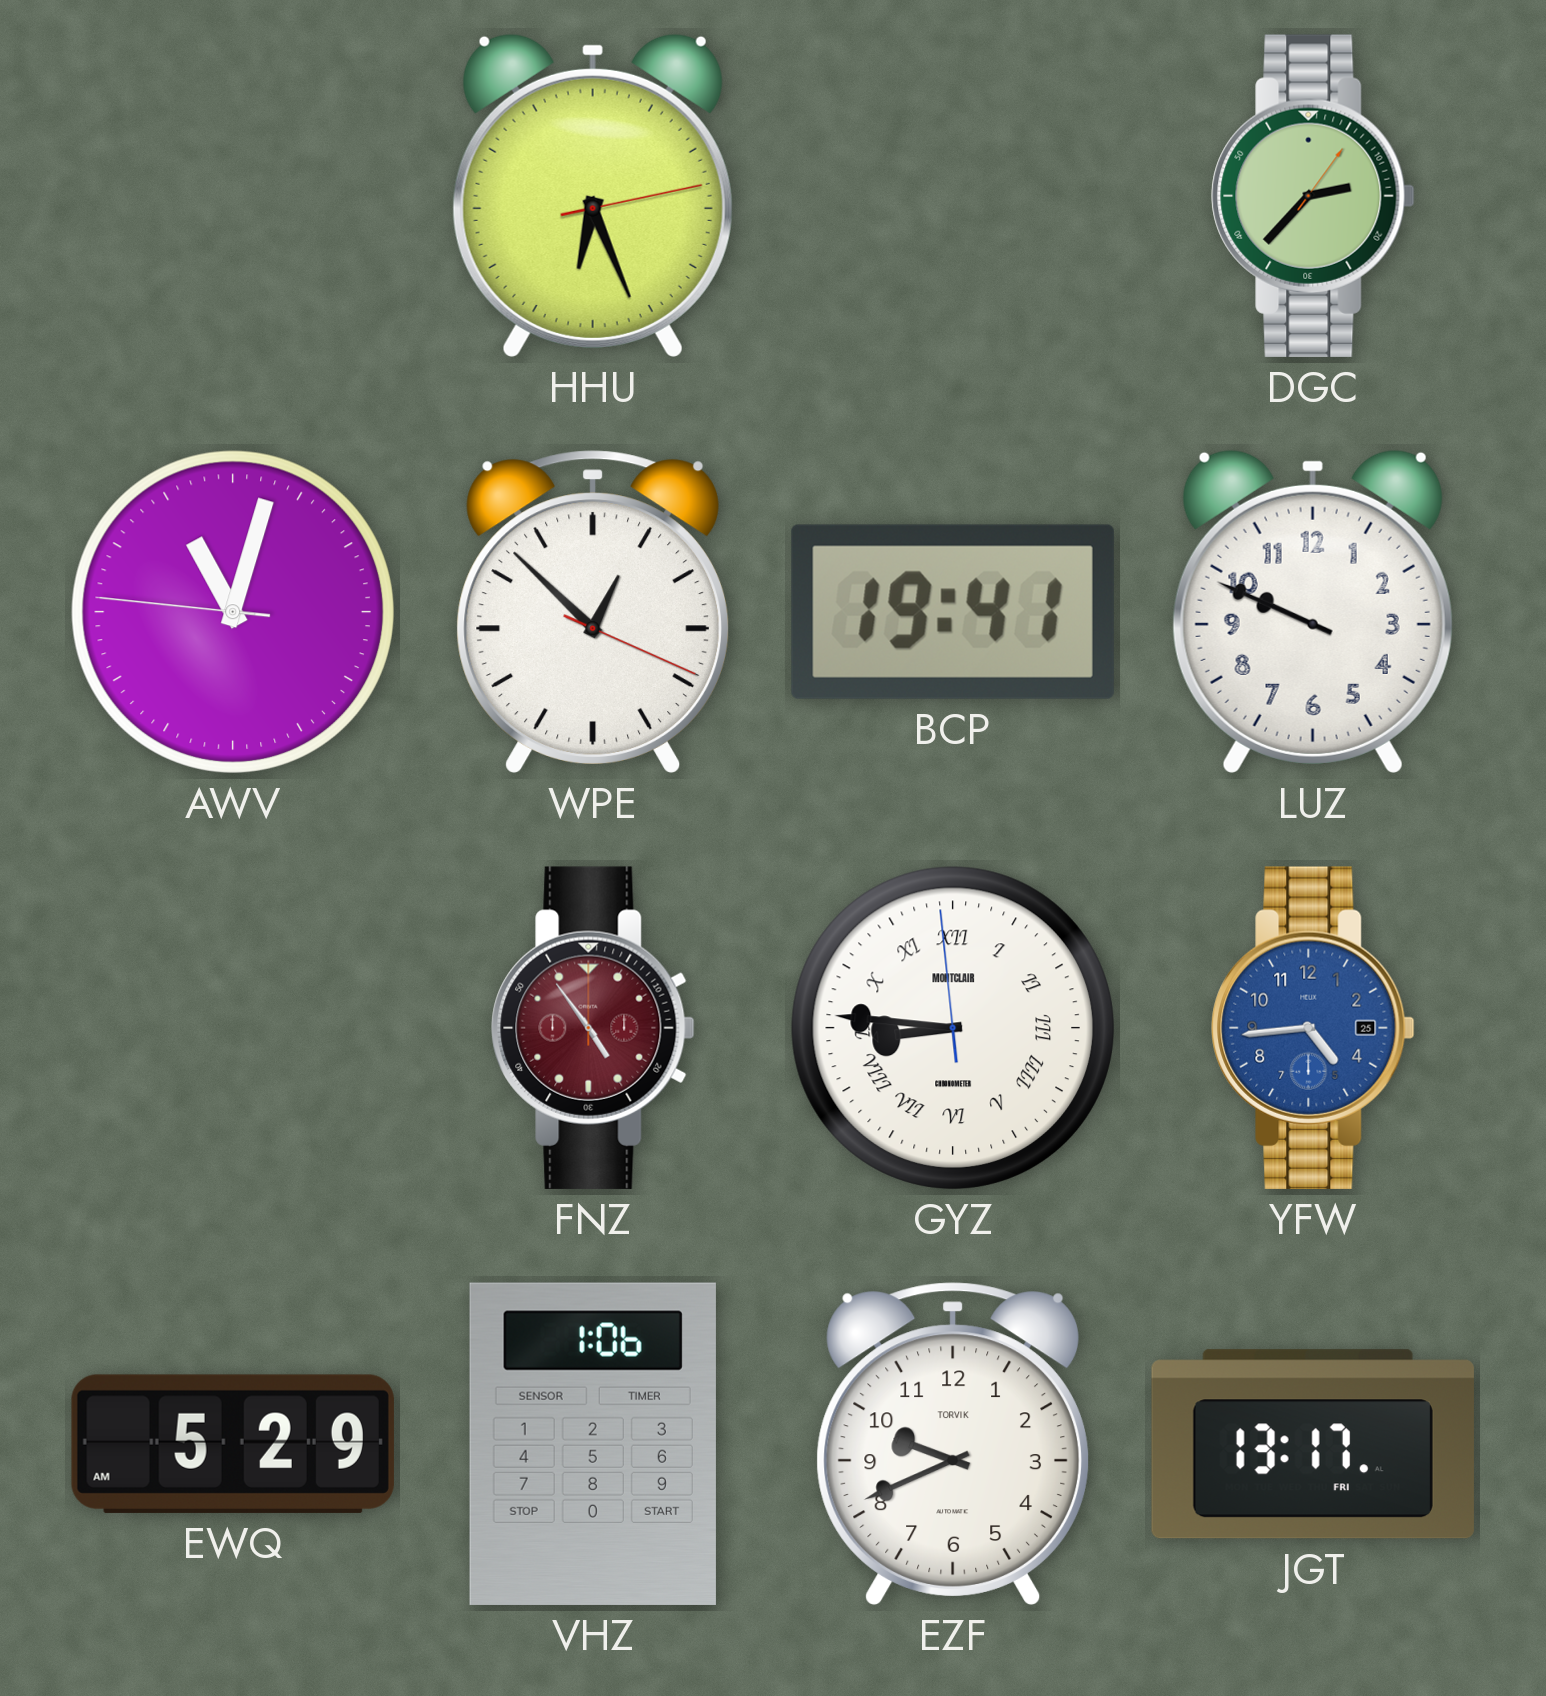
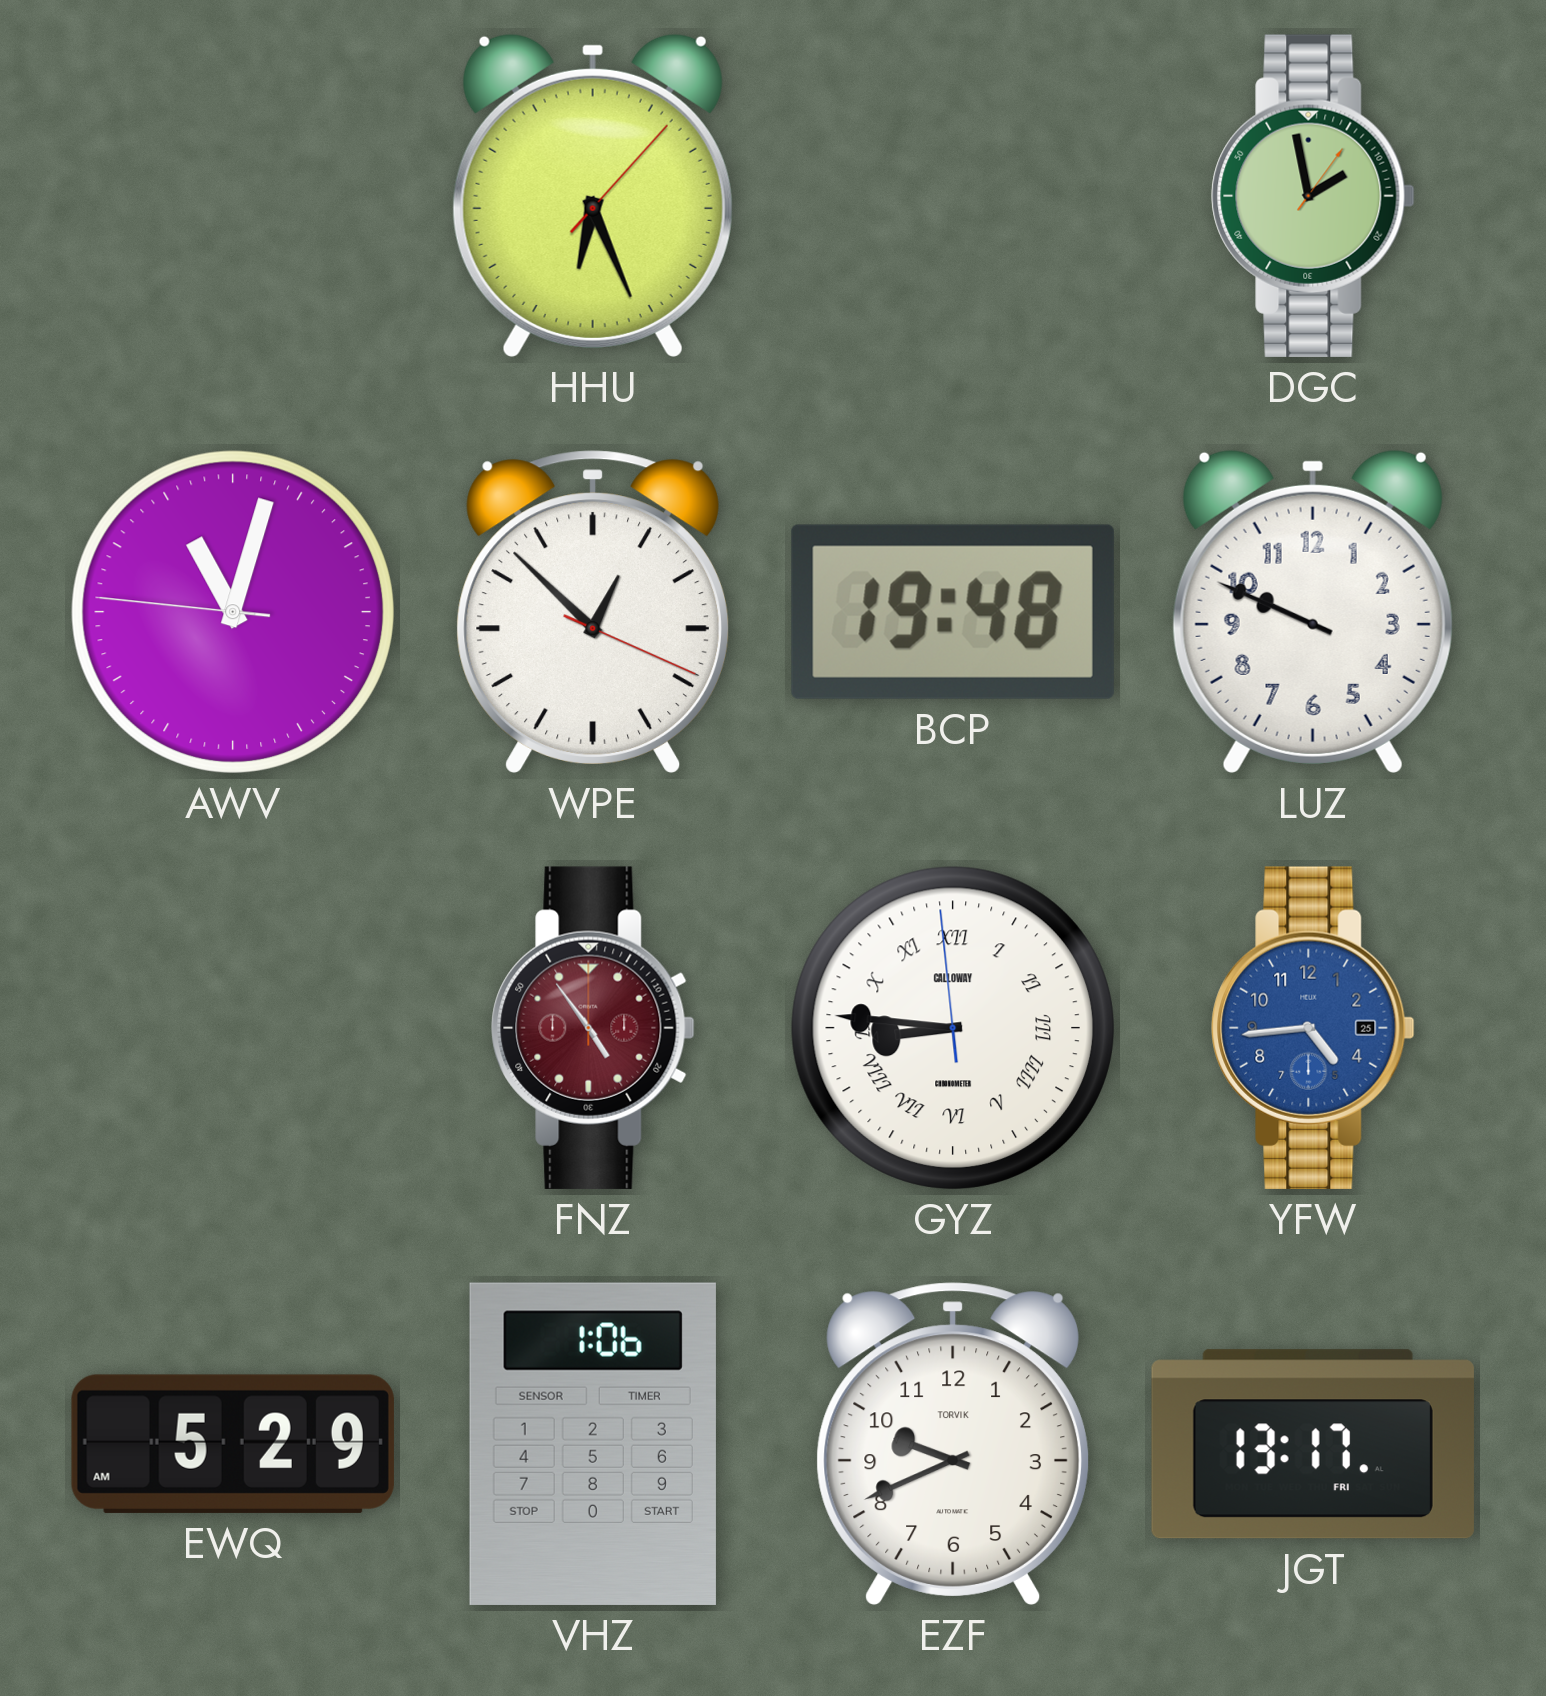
HHU: 6:26:13 -> 6:26:07 (593, 195)
DGC: 2:37 -> 1:58 (1313, 196)
BCP: 19:41 -> 19:48 (953, 612)
GYZ brand: MONTCLAIR -> CALLOWAY (953, 1028)
